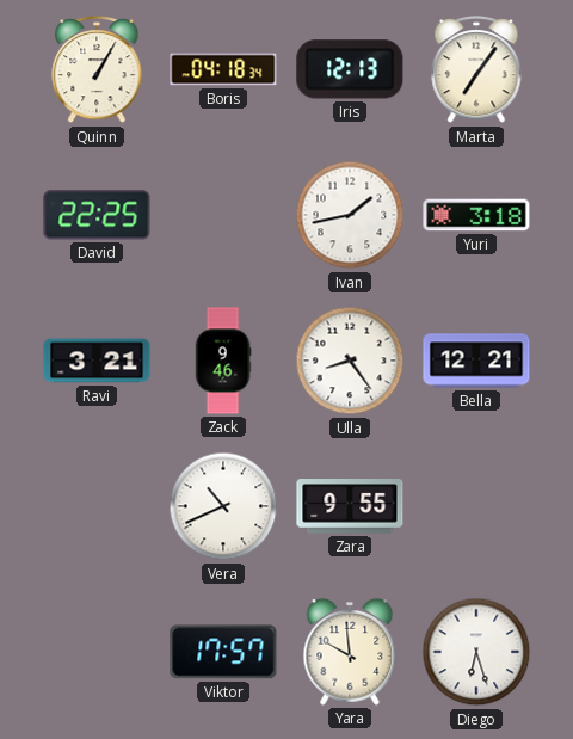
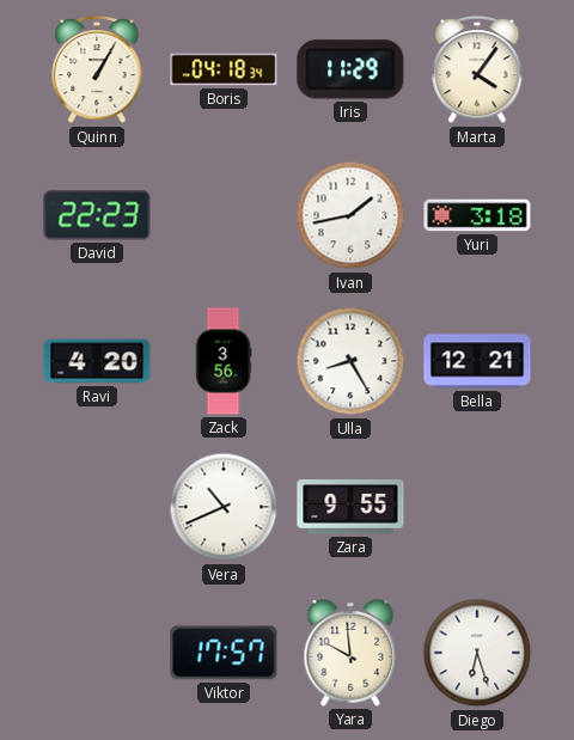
Iris: 12:13 -> 11:29 (350, 69)
Marta: 7:06 -> 4:06 (477, 71)
David: 22:25 -> 22:23 (97, 215)
Ravi: 3:21 -> 4:20 (97, 361)
Zack: 9:46 -> 3:56 (224, 361)
Ulla: 8:24 -> 8:25 (350, 361)
